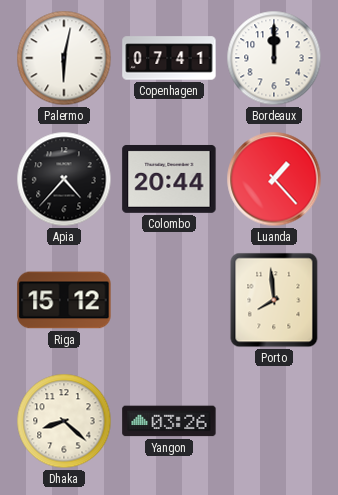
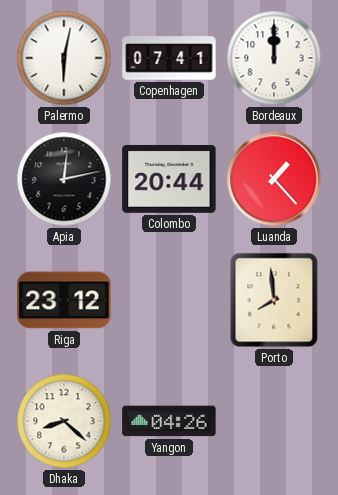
Apia: 4:37 -> 12:13 (64, 179)
Riga: 15:12 -> 23:12 (64, 300)
Yangon: 03:26 -> 04:26 (169, 421)
